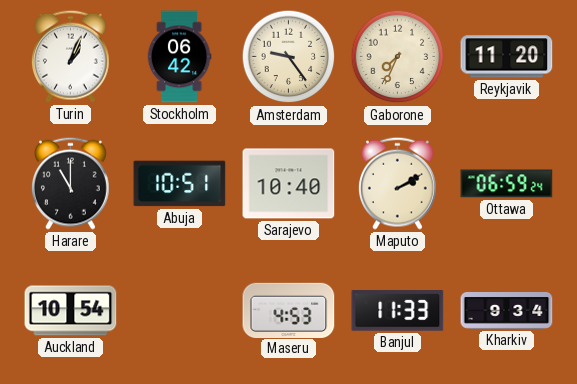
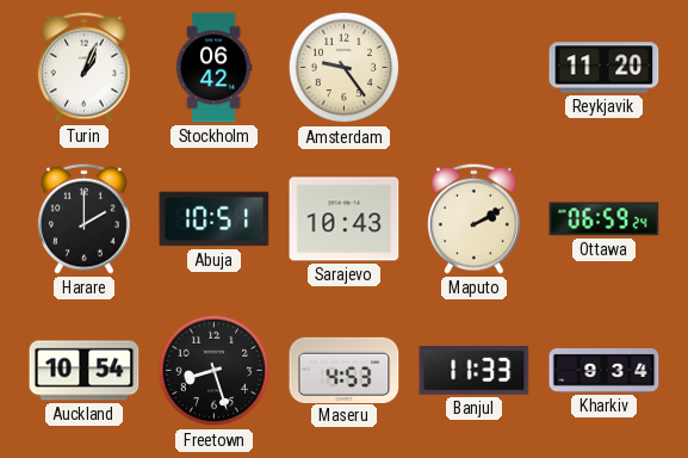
Gaborone: 7:34 -> none (398, 57)
Harare: 11:00 -> 2:00 (83, 218)
Sarajevo: 10:40 -> 10:43 (345, 219)
Freetown: none -> 8:27 (215, 371)
